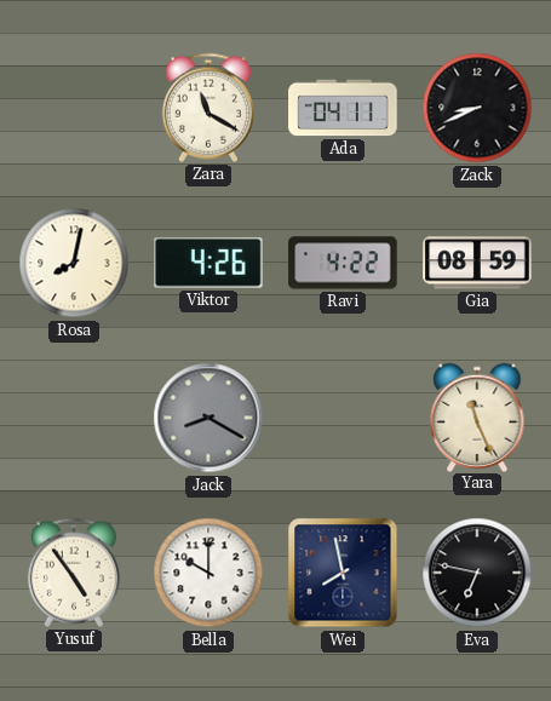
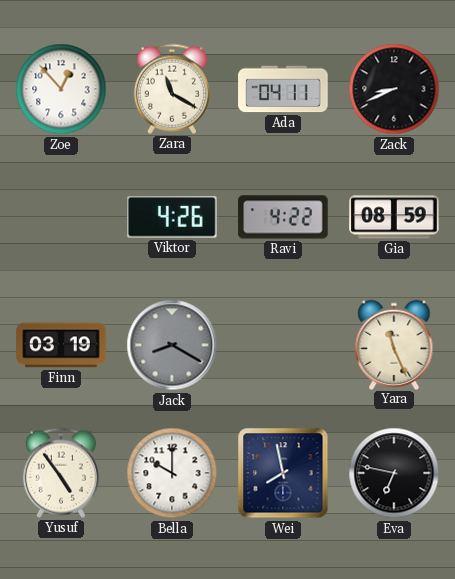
Zoe: none -> 12:53 (61, 89)
Rosa: 8:02 -> none (74, 263)
Finn: none -> 03:19 (61, 345)
